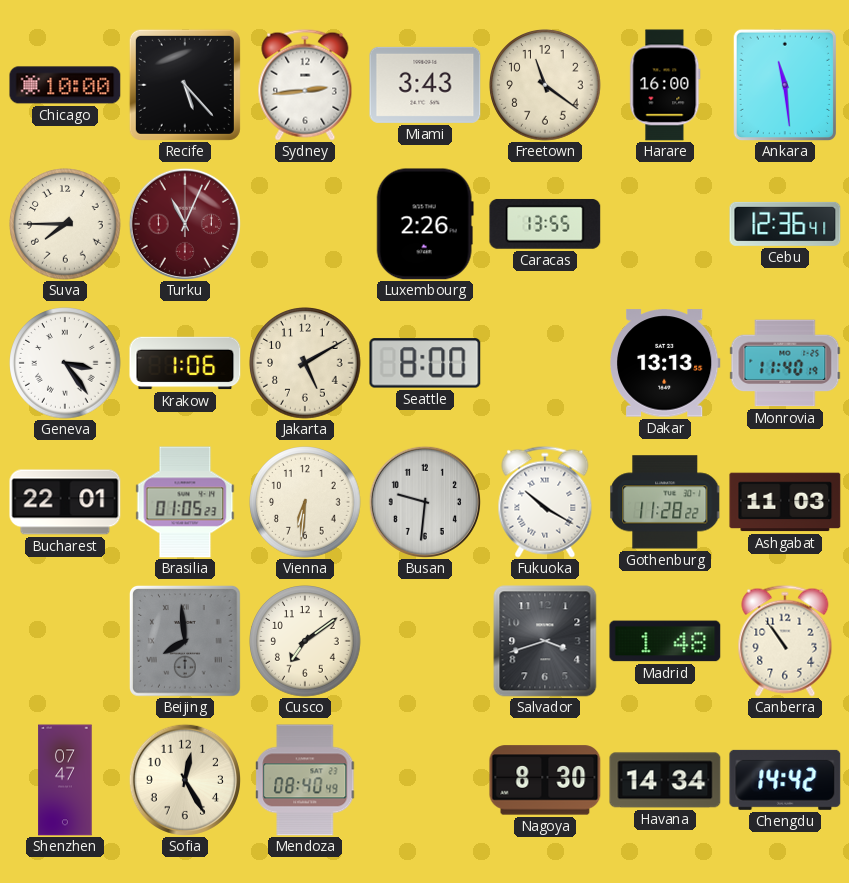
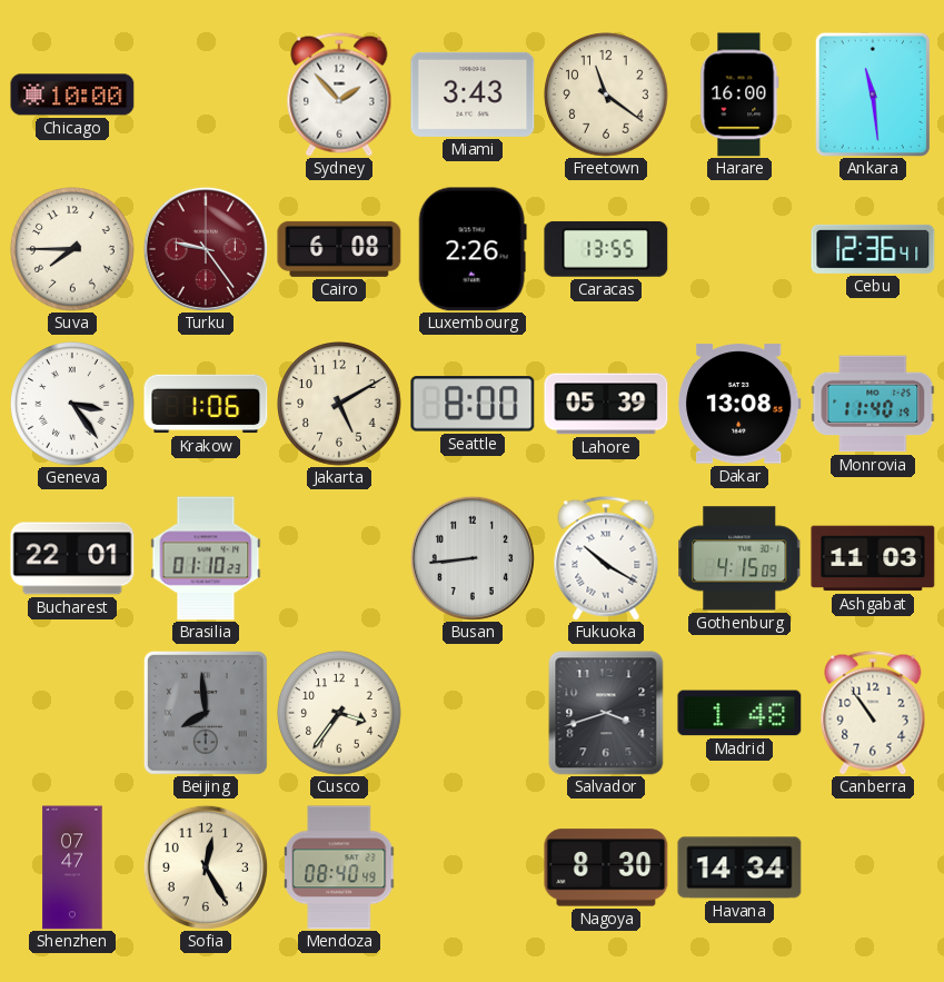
Recife: 5:23 -> none (185, 85)
Sydney: 2:44 -> 1:53 (339, 95)
Turku: 11:04 -> 9:24 (206, 249)
Cairo: none -> 6:08 (339, 249)
Lahore: none -> 05:39 (606, 404)
Dakar: 13:13 -> 13:08 (739, 404)
Brasilia: 01:05 -> 01:10 (206, 558)
Vienna: 6:31 -> none (305, 502)
Busan: 9:31 -> 8:44 (473, 558)
Gothenburg: 11:28 -> 4:15 (739, 558)
Cusco: 7:09 -> 3:36 (339, 713)
Chengdu: 14:42 -> none (785, 780)
